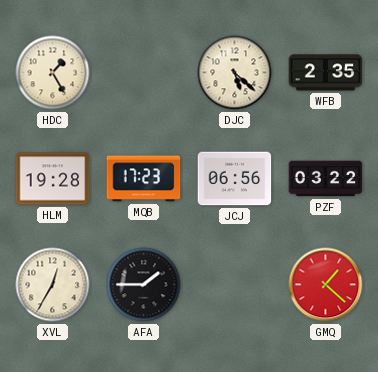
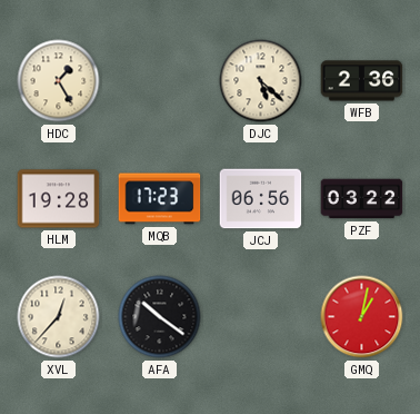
WFB: 2:35 -> 2:36 (362, 81)
XVL: 12:35 -> 12:37 (59, 317)
AFA: 1:45 -> 10:21 (160, 317)
GMQ: 1:22 -> 1:02 (362, 317)
